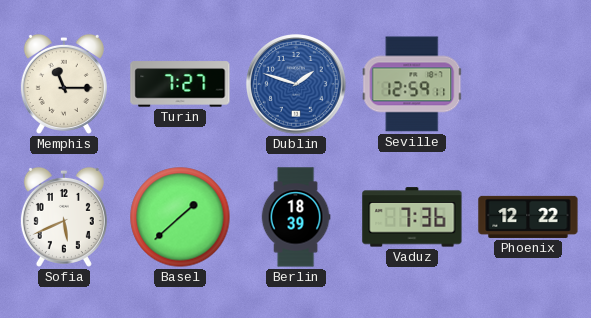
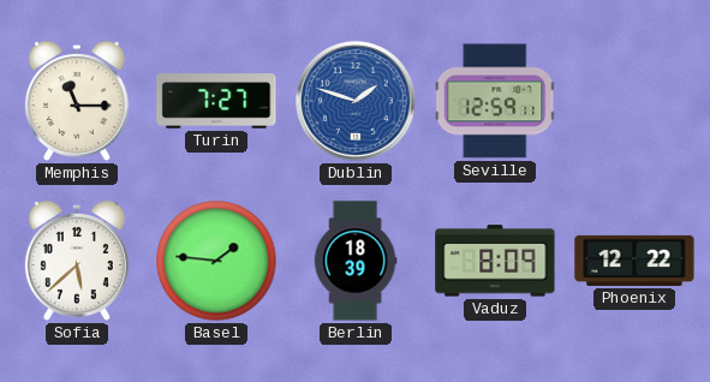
Sofia: 5:41 -> 5:38 (77, 261)
Basel: 1:38 -> 1:46 (216, 261)
Vaduz: 7:36 -> 8:09 (495, 261)
